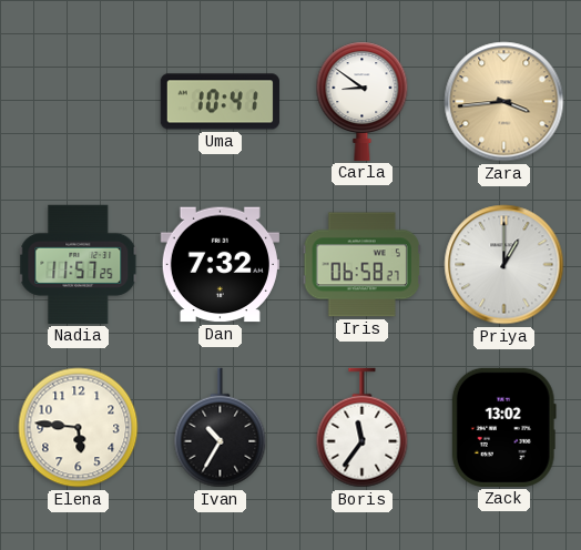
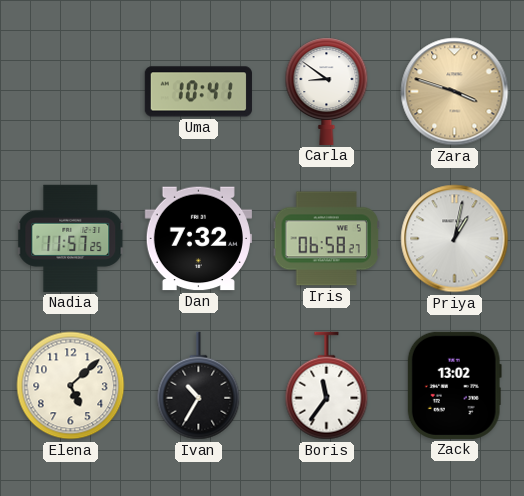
Zara: 3:44 -> 3:48 (455, 92)
Priya: 1:00 -> 1:02 (455, 239)
Elena: 5:46 -> 5:08 (71, 386)
